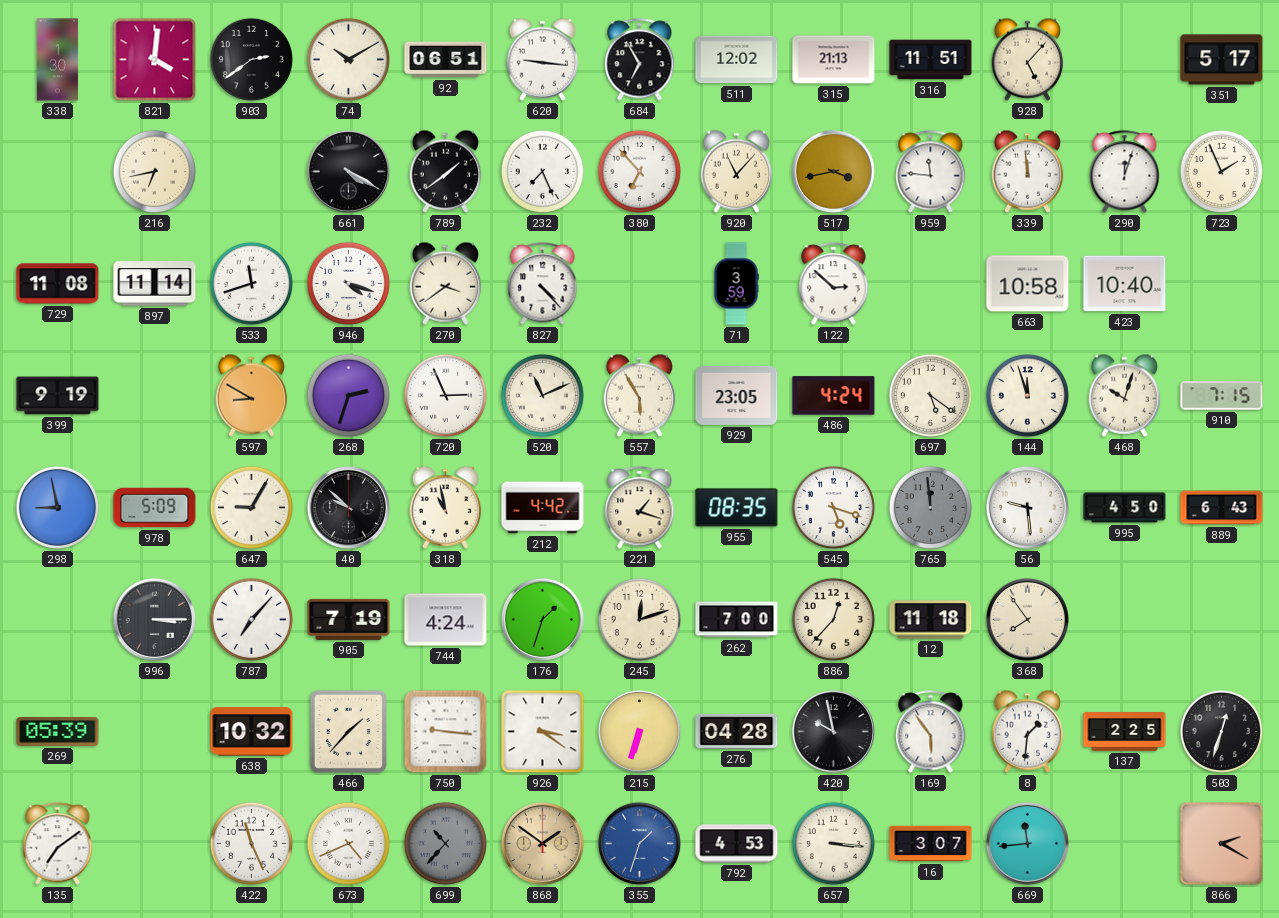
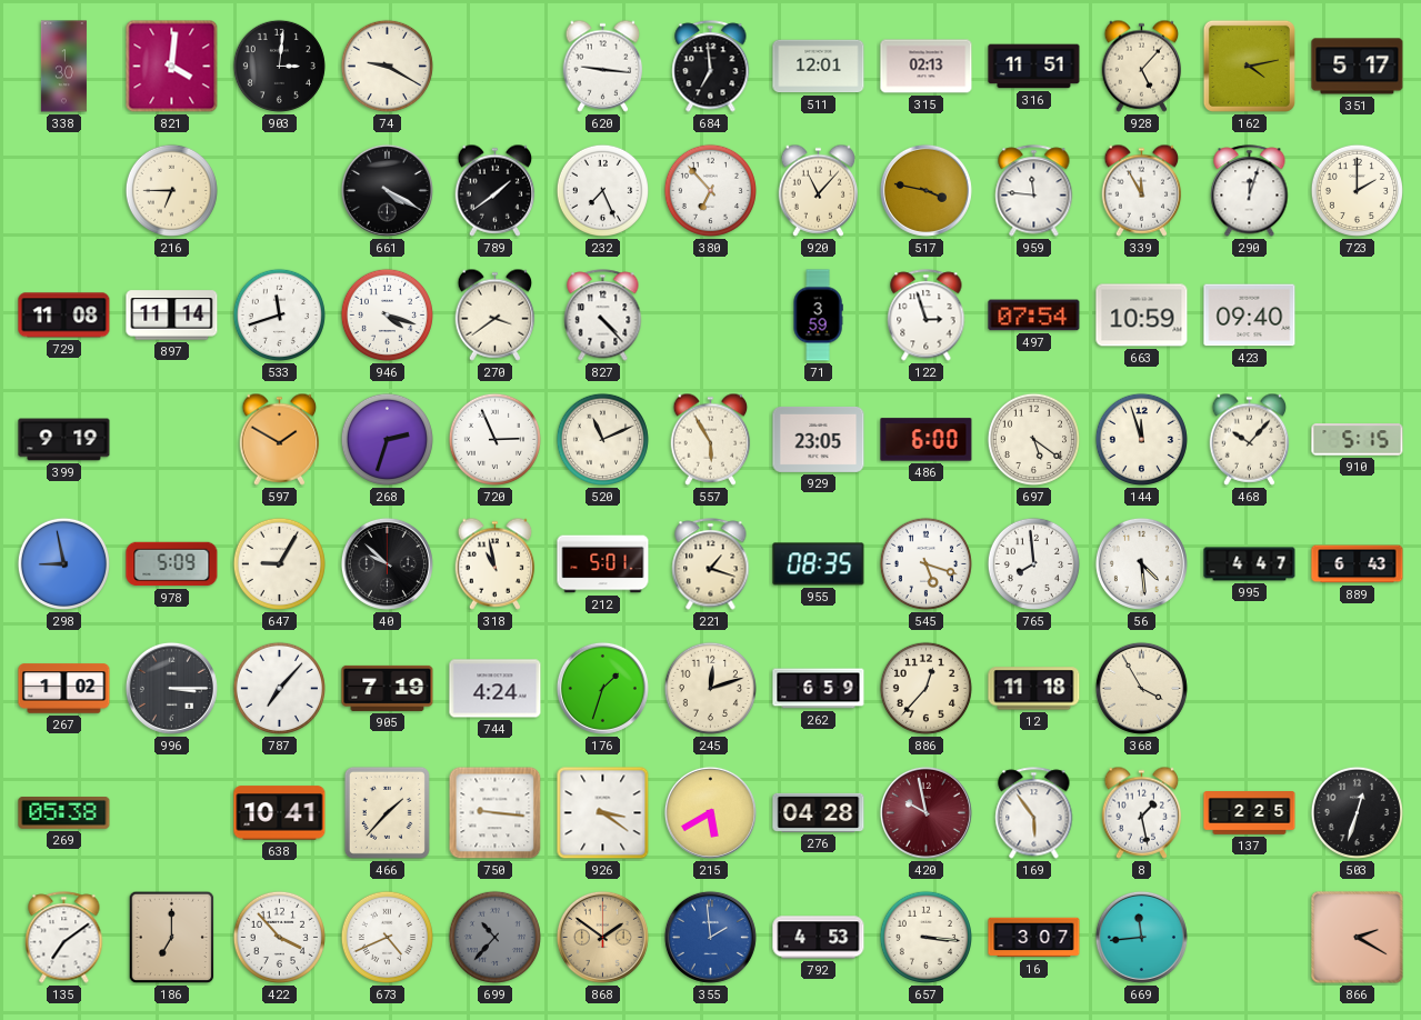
903: 2:39 -> 3:01 (279, 66)
74: 10:10 -> 9:20 (387, 66)
92: 06:51 -> none (446, 60)
684: 6:55 -> 6:59 (711, 67)
511: 12:02 -> 12:01 (819, 67)
315: 21:13 -> 02:13 (927, 67)
162: none -> 4:13 (1249, 66)
216: 6:43 -> 6:45 (171, 190)
517: 3:43 -> 3:47 (925, 190)
339: 11:59 -> 11:55 (1142, 190)
723: 1:56 -> 2:00 (1357, 190)
122: 2:52 -> 2:57 (927, 316)
497: none -> 07:54 (1034, 316)
663: 10:58 -> 10:59 (1142, 316)
423: 10:40 -> 09:40 (1250, 316)
597: 8:50 -> 1:50 (280, 439)
486: 4:24 -> 6:00 (927, 440)
468: 10:03 -> 10:07 (1250, 439)
910: 7:15 -> 5:15 (1358, 440)
212: 4:42 -> 5:01 (603, 564)
765: 11:59 -> 7:59 (1033, 563)
765 dial: grey -> white (1033, 563)
56: 9:29 -> 4:29 (1141, 563)
995: 4:50 -> 4:47 (1250, 564)
267: none -> 1:02 (64, 689)
262: 7:00 -> 6:59 (819, 689)
368: 7:54 -> 3:55 (1141, 688)
269: 05:39 -> 05:38 (64, 813)
638: 10:32 -> 10:41 (280, 813)
215: 6:33 -> 5:40 (710, 812)
420 dial: black -> burgundy (925, 812)
8: 1:31 -> 1:28 (1142, 812)
186: none -> 7:00 (172, 938)
422: 11:26 -> 3:53 (279, 937)
355: 1:33 -> 1:59 (710, 937)
